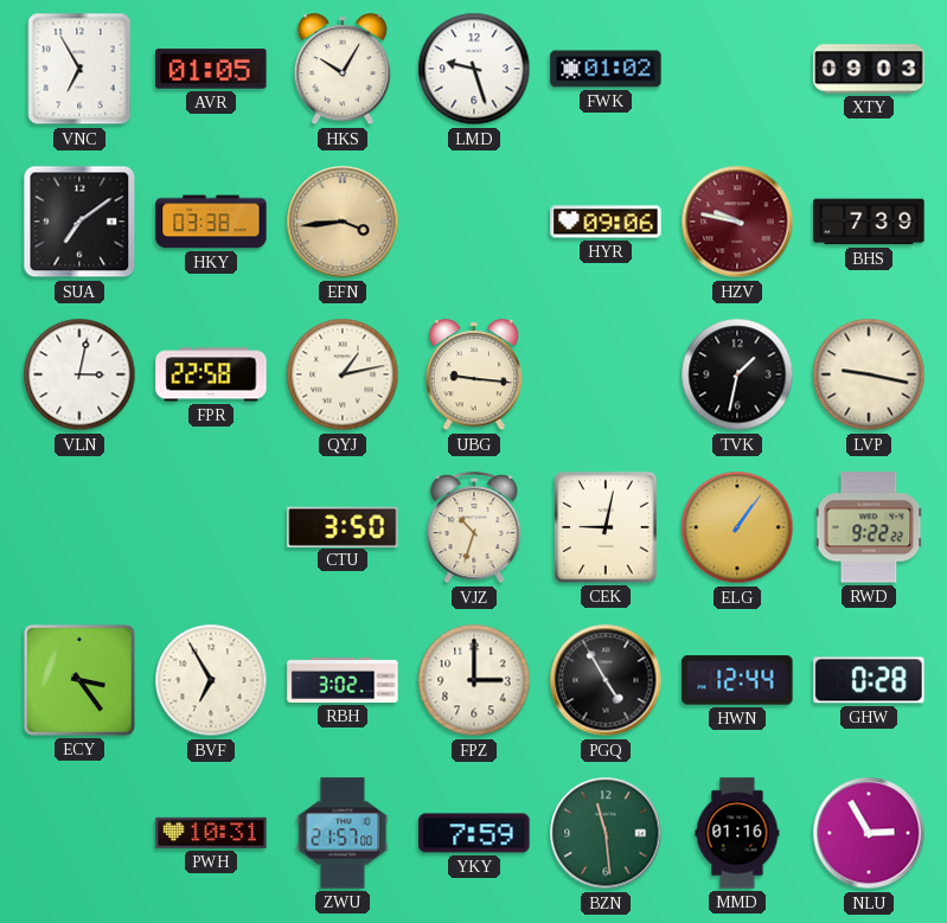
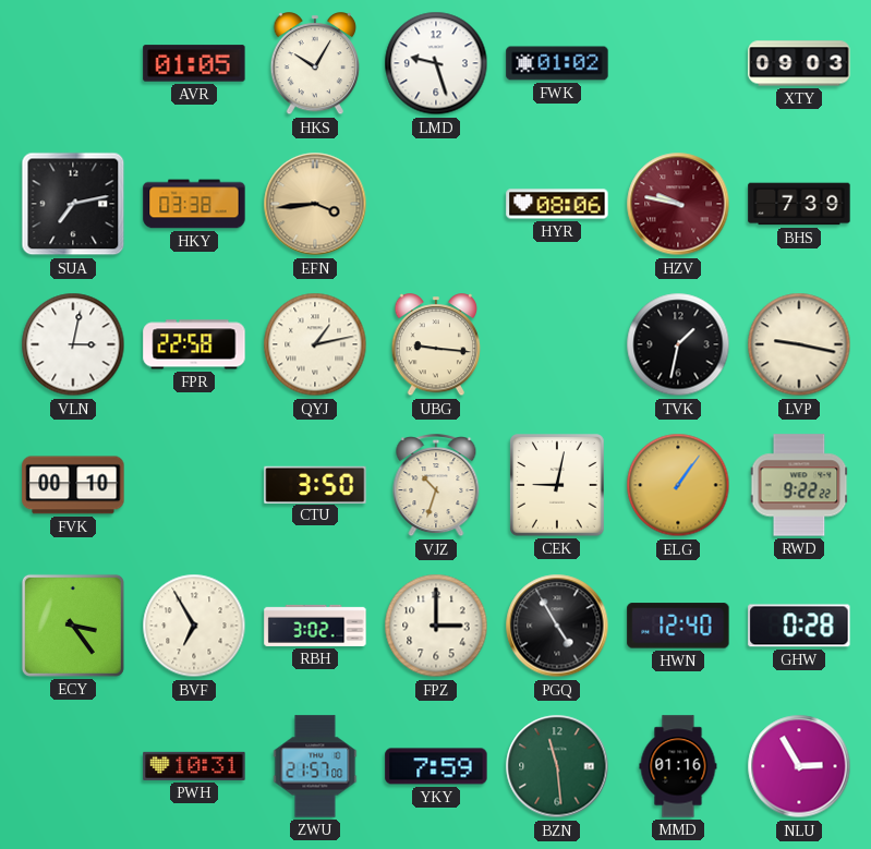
VNC: 6:55 -> none (79, 69)
SUA: 7:09 -> 7:13 (73, 204)
HYR: 09:06 -> 08:06 (557, 204)
FVK: none -> 00:10 (73, 485)
HWN: 12:44 -> 12:40 (678, 626)
